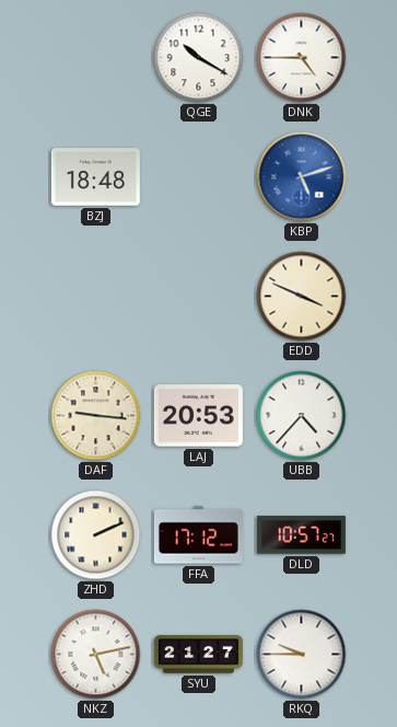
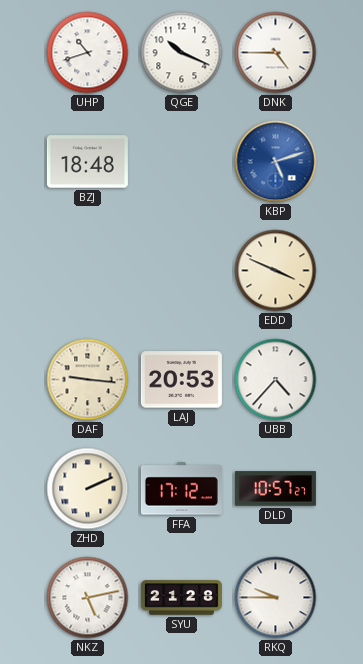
UHP: none -> 10:42 (88, 53)
QGE: 10:20 -> 10:19 (182, 53)
SYU: 21:27 -> 21:28 (181, 598)
